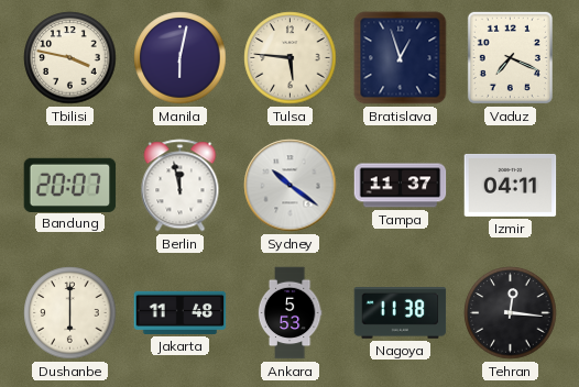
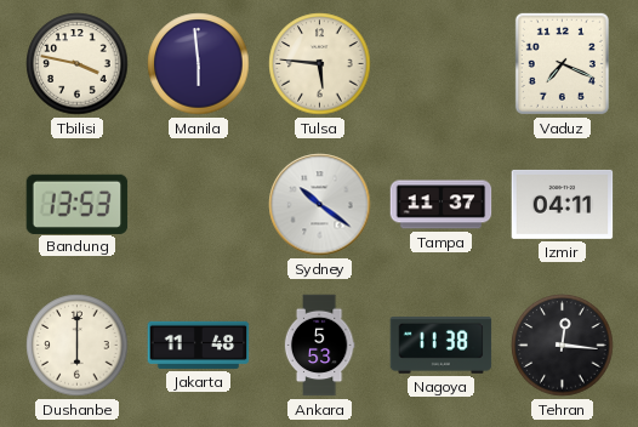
Manila: 6:02 -> 5:59 (199, 64)
Bratislava: 12:57 -> none (401, 58)
Bandung: 20:07 -> 13:53 (78, 204)
Berlin: 11:58 -> none (181, 186)
